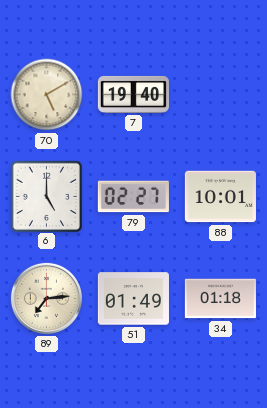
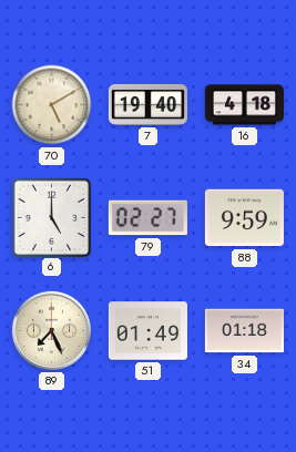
16: none -> 4:18 (244, 105)
88: 10:01 -> 9:59 (244, 218)
89: 7:14 -> 7:26 (51, 330)
